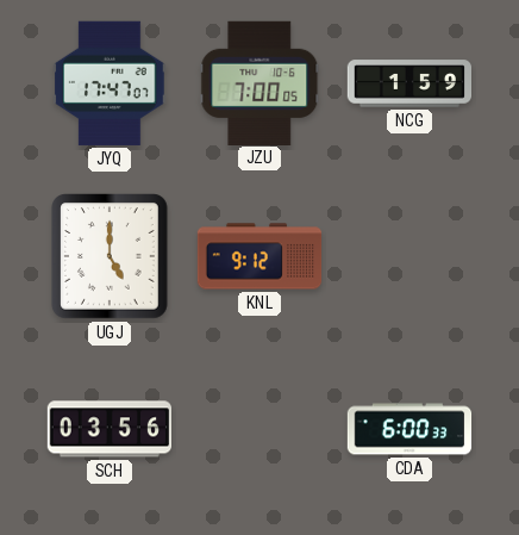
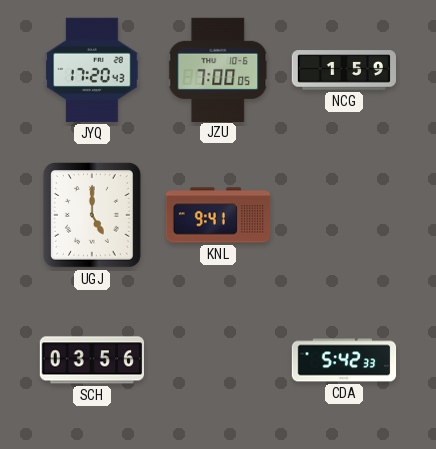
JYQ: 17:47 -> 17:20 (92, 70)
KNL: 9:12 -> 9:41 (218, 215)
CDA: 6:00 -> 5:42 (344, 360)
